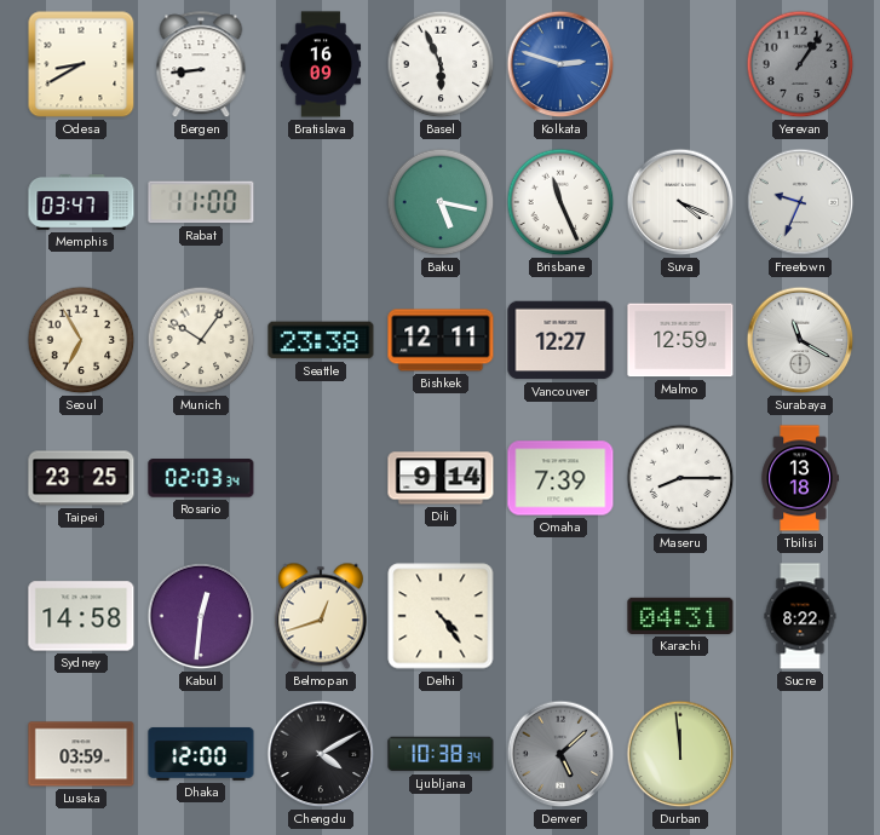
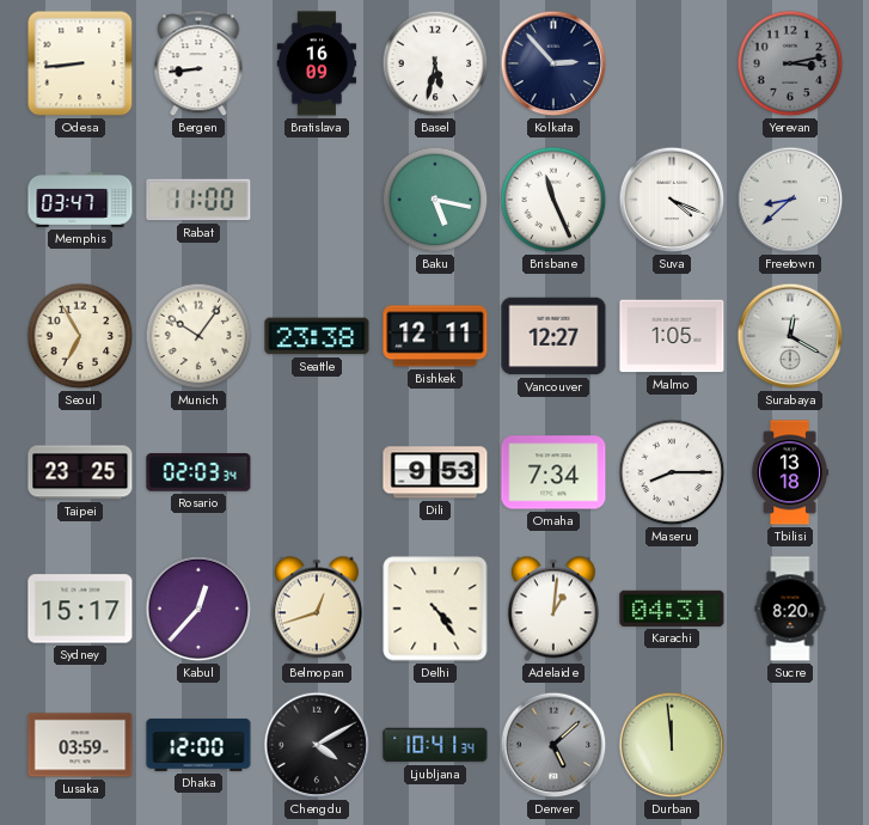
Odesa: 8:40 -> 8:44 (80, 63)
Basel: 5:56 -> 5:32 (435, 63)
Kolkata: 2:48 -> 2:53 (553, 63)
Kolkata dial: blue -> navy (553, 63)
Yerevan: 1:06 -> 3:13 (790, 63)
Freetown: 9:34 -> 8:38 (790, 200)
Malmo: 12:59 -> 1:05 (672, 336)
Surabaya: 11:20 -> 12:20 (790, 336)
Dili: 9:14 -> 9:53 (435, 472)
Omaha: 7:39 -> 7:34 (553, 472)
Sydney: 14:58 -> 15:17 (80, 609)
Kabul: 12:31 -> 12:37 (198, 609)
Adelaide: none -> 1:01 (553, 609)
Sucre: 8:22 -> 8:20 (790, 609)
Ljubljana: 10:38 -> 10:41 (435, 745)
